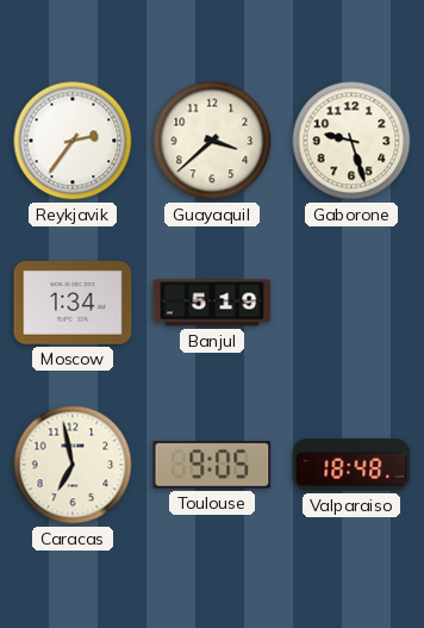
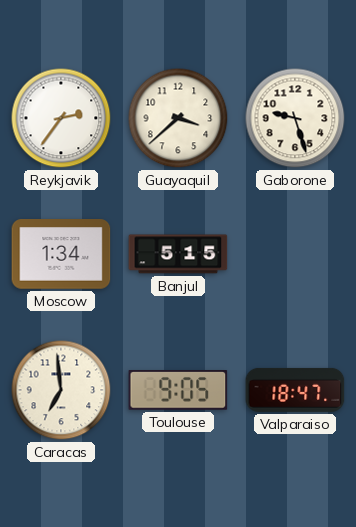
Banjul: 5:19 -> 5:15 (178, 254)
Caracas: 6:58 -> 6:59 (61, 390)
Valparaiso: 18:48 -> 18:47 (295, 390)
